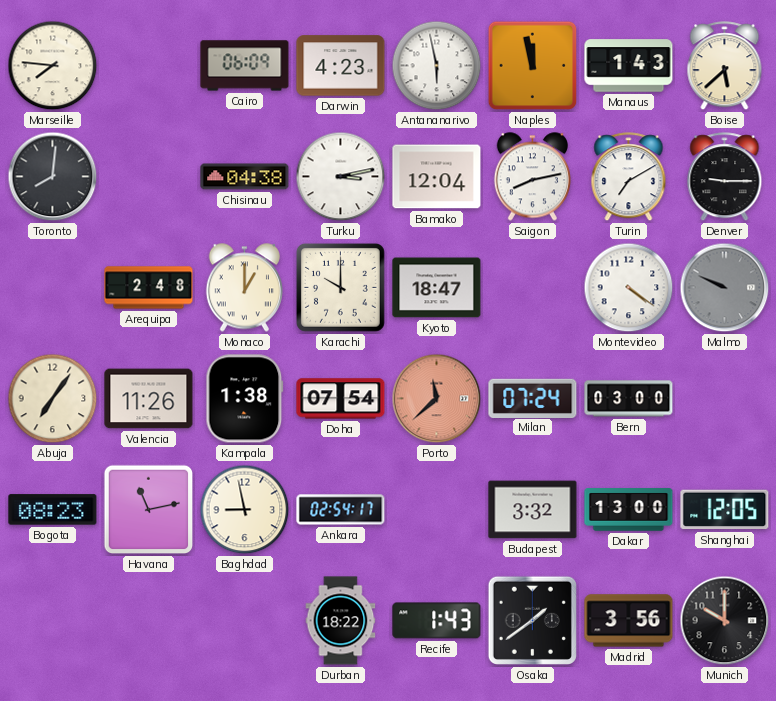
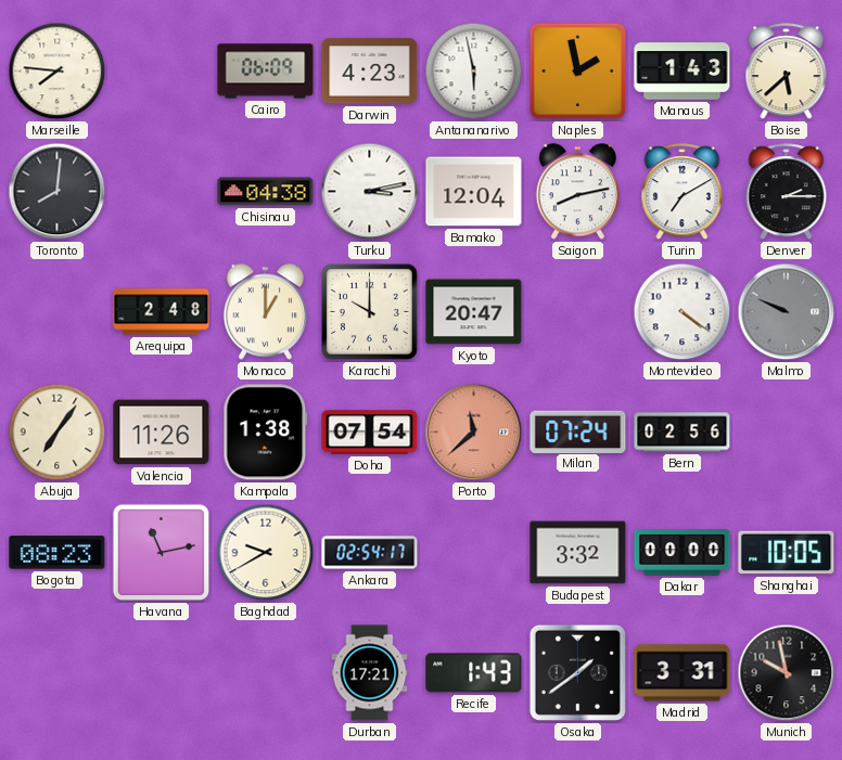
Naples: 11:58 -> 1:58 (578, 72)
Denver: 9:15 -> 2:15 (787, 192)
Kyoto: 18:47 -> 20:47 (474, 312)
Bern: 03:00 -> 02:56 (682, 433)
Baghdad: 8:58 -> 9:40 (266, 553)
Dakar: 13:00 -> 00:00 (682, 553)
Shanghai: 12:05 -> 10:05 (787, 553)
Durban: 18:22 -> 17:21 (370, 673)
Madrid: 3:56 -> 3:31 (682, 673)
Munich: 10:00 -> 9:58 (787, 673)
